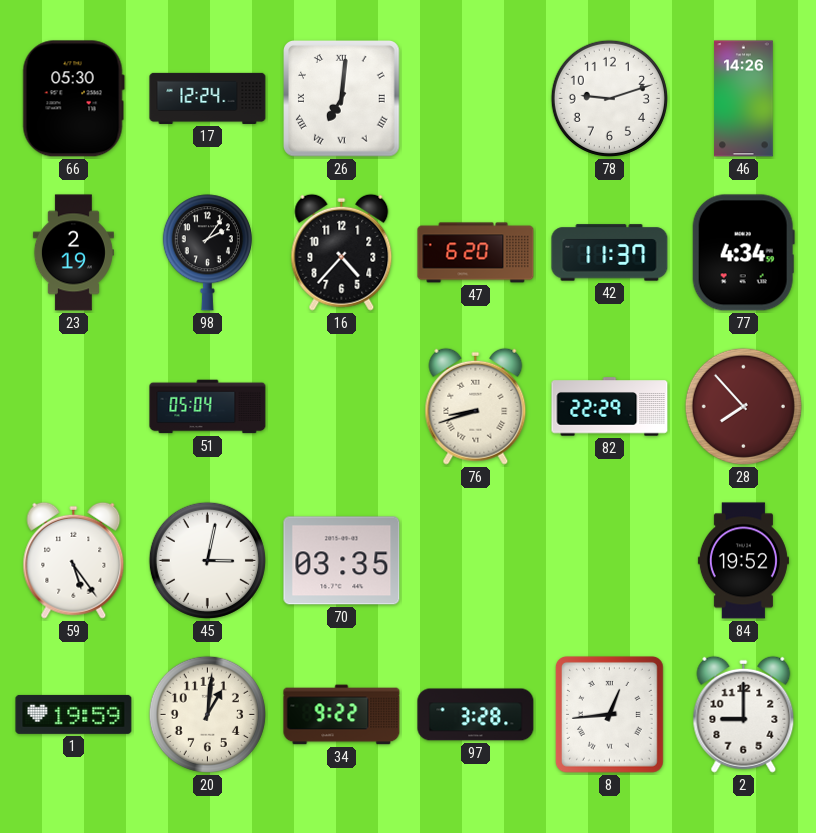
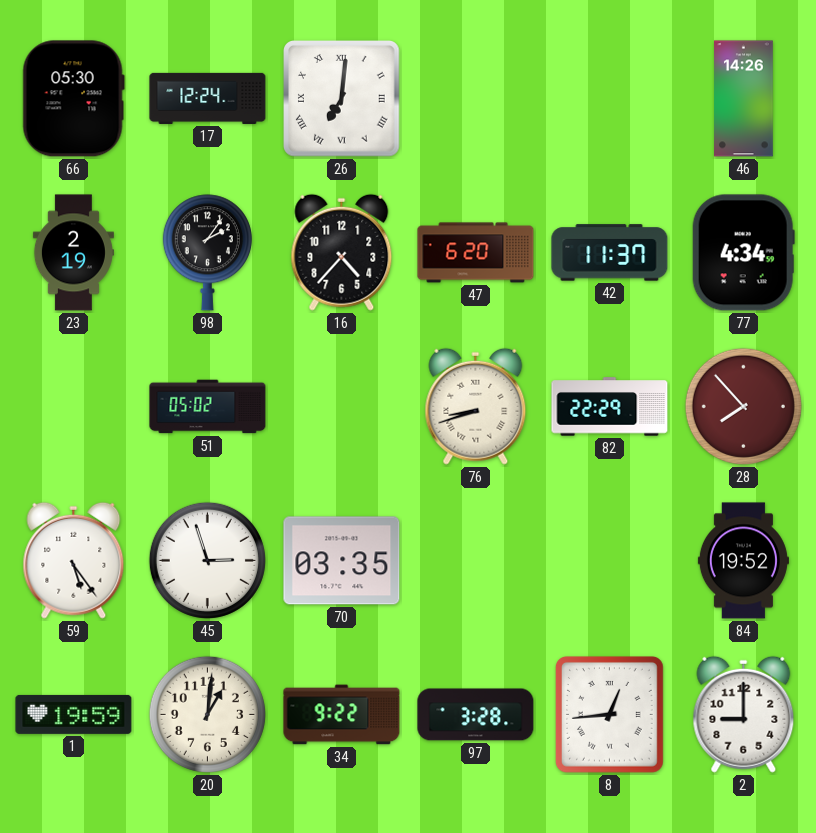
78: 9:12 -> none (609, 98)
51: 05:04 -> 05:02 (208, 407)
45: 3:02 -> 2:57 (207, 560)
